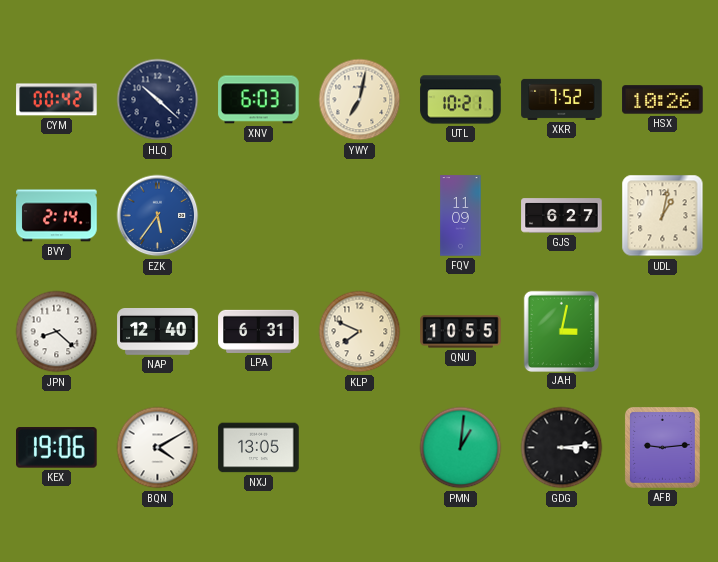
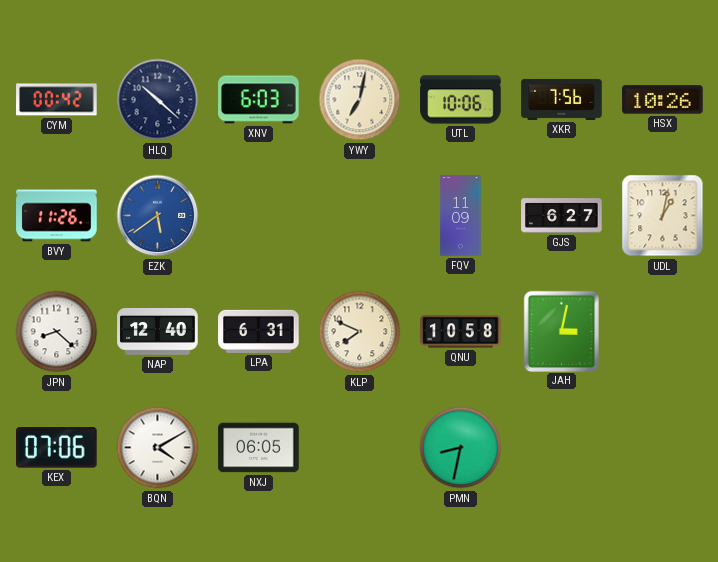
UTL: 10:21 -> 10:06 (461, 100)
XKR: 7:52 -> 7:56 (562, 99)
BVY: 2:14 -> 11:26 (57, 216)
EZK: 5:36 -> 5:39 (158, 216)
QNU: 10:55 -> 10:58 (461, 332)
KEX: 19:06 -> 07:06 (57, 448)
NXJ: 13:05 -> 06:05 (259, 448)
PMN: 1:01 -> 8:32 (461, 448)
GDG: 3:14 -> none (562, 448)
AFB: 9:14 -> none (662, 448)
